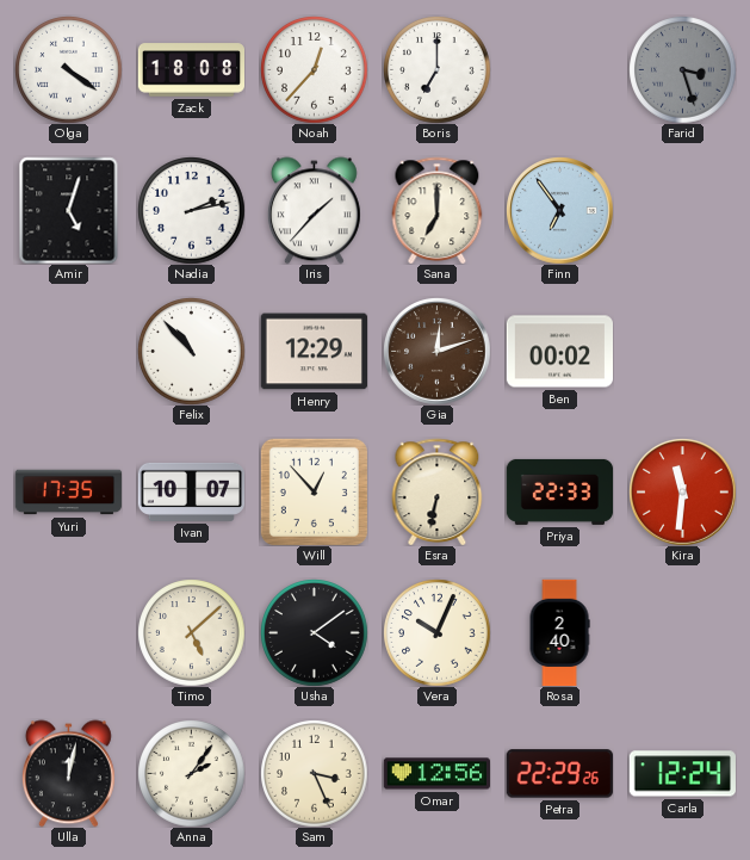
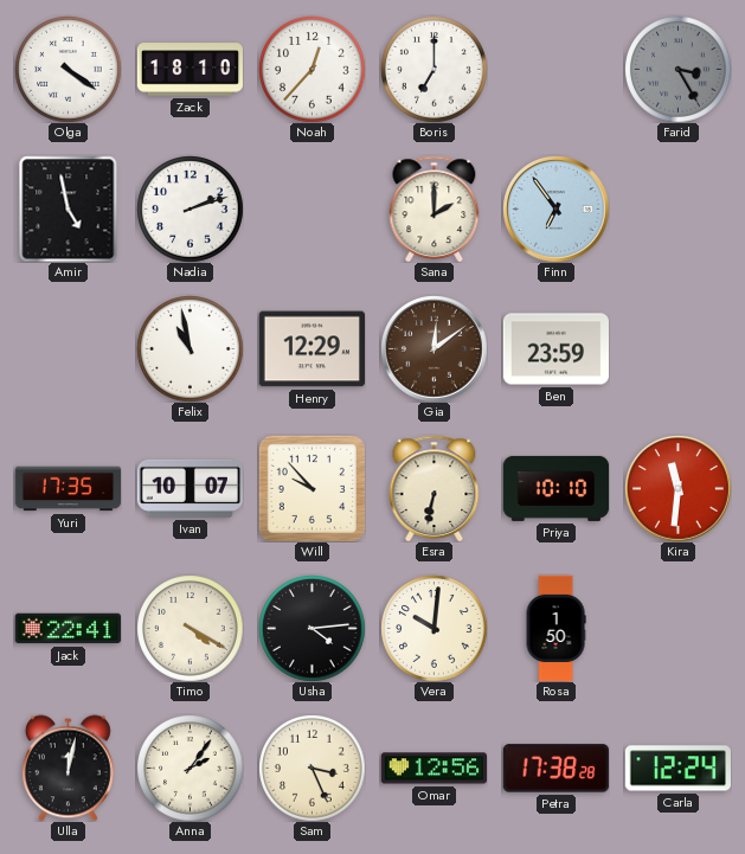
Zack: 18:08 -> 18:10 (190, 70)
Farid: 3:27 -> 3:25 (677, 69)
Amir: 5:03 -> 4:58 (69, 208)
Nadia: 2:13 -> 2:12 (190, 208)
Iris: 1:37 -> none (314, 210)
Sana: 7:00 -> 2:00 (435, 208)
Felix: 10:53 -> 10:58 (190, 348)
Gia: 12:12 -> 12:09 (433, 348)
Ben: 00:02 -> 23:59 (555, 349)
Will: 12:53 -> 9:53 (312, 488)
Priya: 22:33 -> 10:10 (555, 488)
Jack: none -> 22:41 (68, 629)
Timo: 5:08 -> 4:20 (190, 628)
Usha: 4:09 -> 4:14 (312, 628)
Vera: 10:04 -> 10:01 (433, 628)
Rosa: 2:40 -> 1:50 (555, 628)
Petra: 22:29 -> 17:38 (555, 769)
